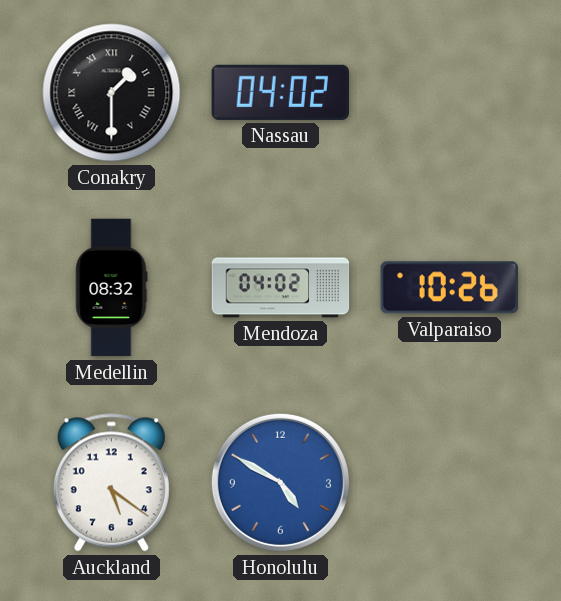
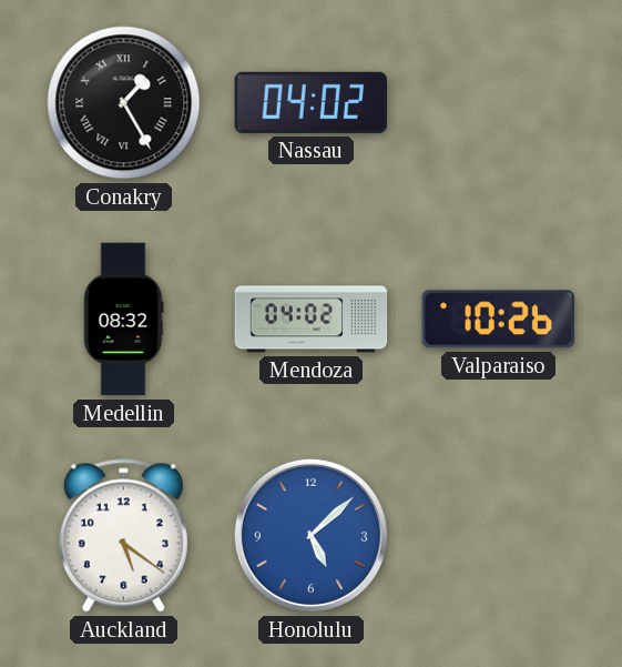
Conakry: 1:30 -> 1:25 (124, 103)
Honolulu: 4:50 -> 5:08 (310, 535)
